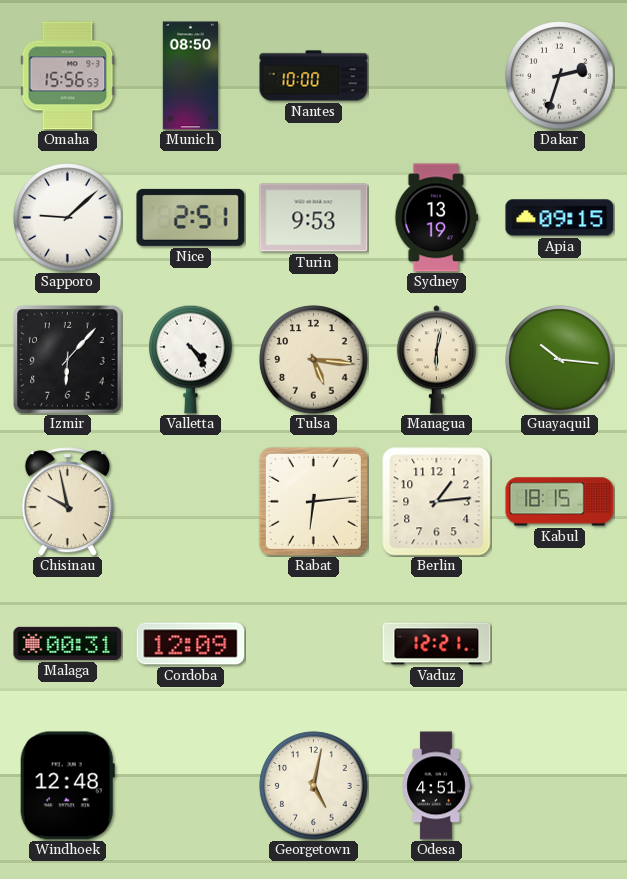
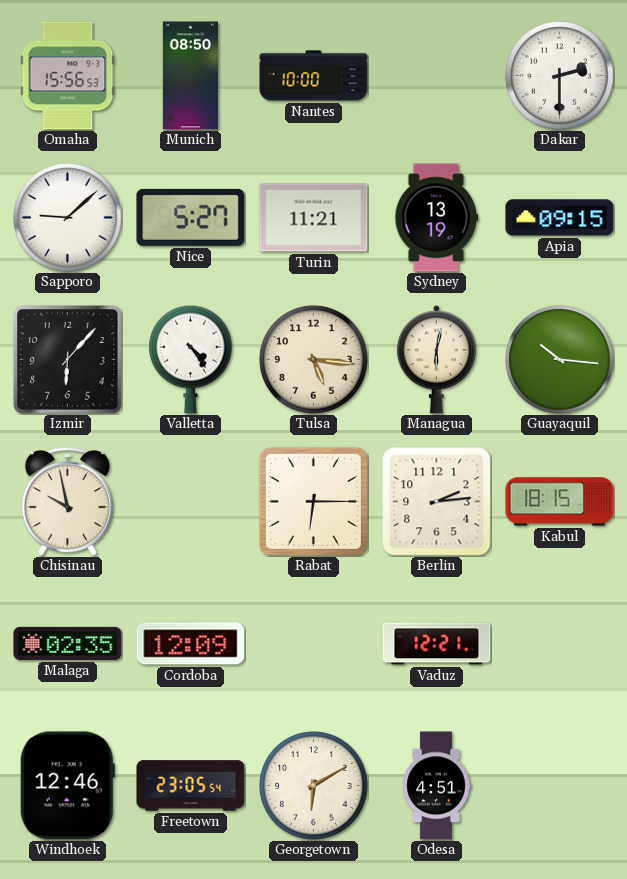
Dakar: 2:33 -> 2:30 (560, 76)
Nice: 2:51 -> 5:27 (191, 217)
Turin: 9:53 -> 11:21 (314, 218)
Rabat: 6:14 -> 6:15 (313, 501)
Berlin: 1:14 -> 2:14 (437, 502)
Malaga: 00:31 -> 02:35 (68, 643)
Windhoek: 12:48 -> 12:46 (67, 786)
Freetown: none -> 23:05 (191, 786)
Georgetown: 5:02 -> 6:10 (314, 786)
